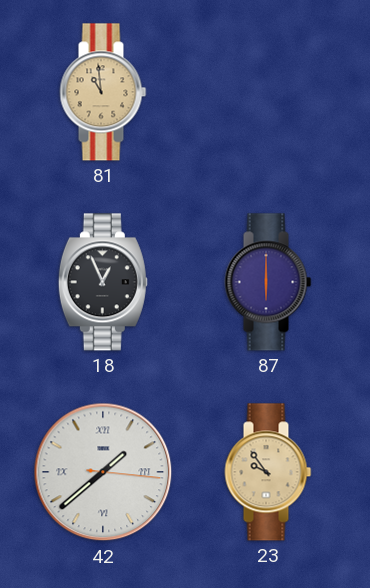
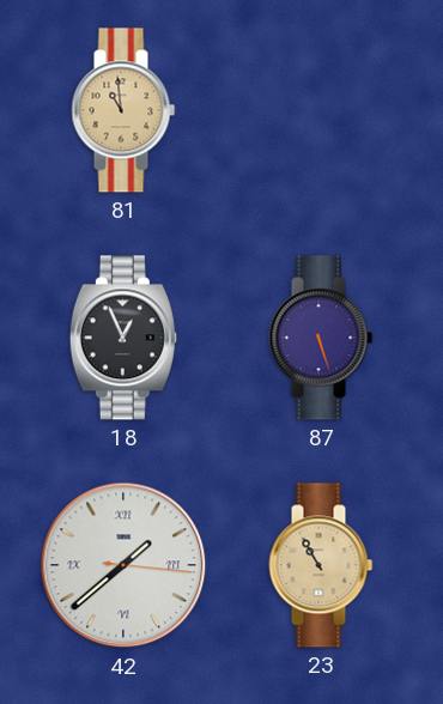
87: 6:00 -> 5:27 (321, 338)
23: 9:54 -> 10:55 (321, 565)
